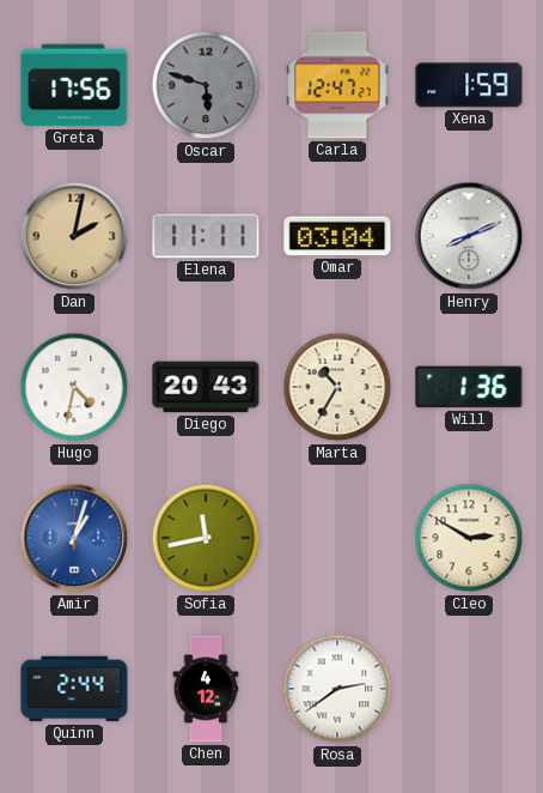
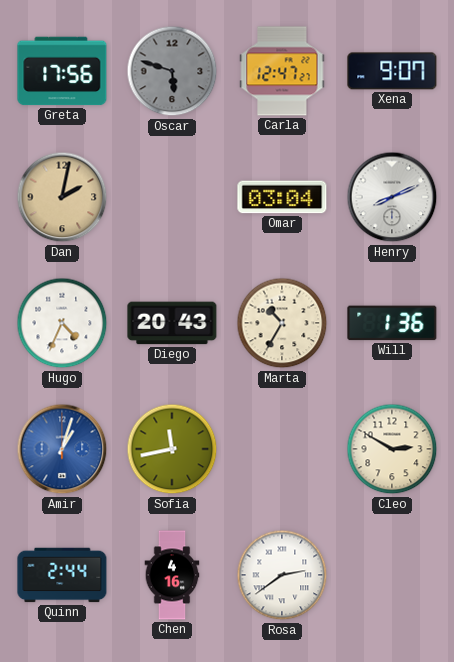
Xena: 1:59 -> 9:07 (392, 71)
Elena: 11:11 -> none (206, 236)
Hugo: 4:32 -> 4:34 (62, 323)
Chen: 4:12 -> 4:16 (172, 575)
